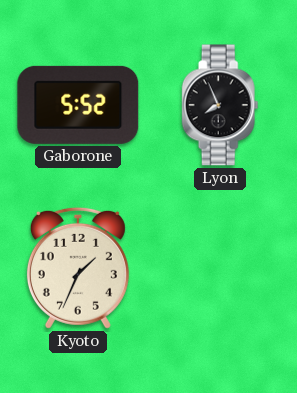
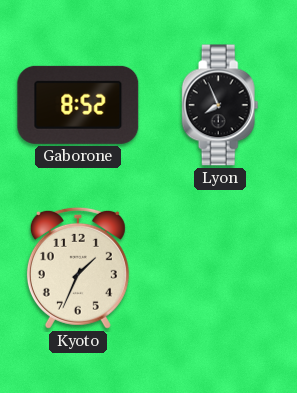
Gaborone: 5:52 -> 8:52 (78, 105)
